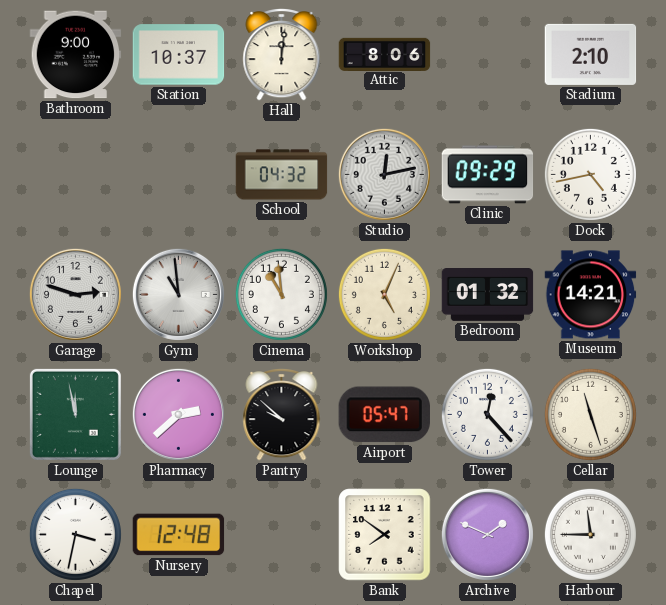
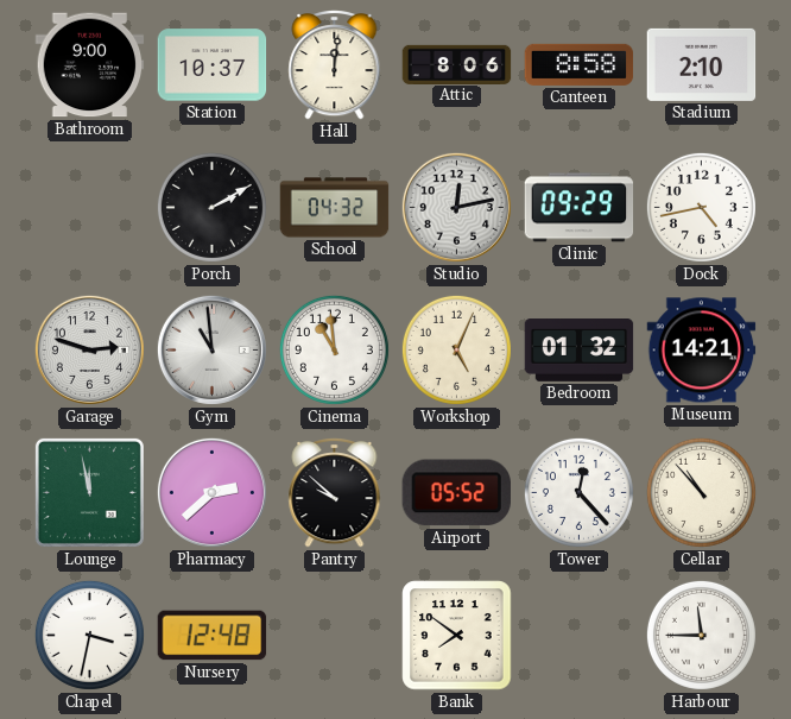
Canteen: none -> 8:58 (580, 64)
Porch: none -> 2:10 (211, 207)
Airport: 05:47 -> 05:52 (456, 493)
Cellar: 11:27 -> 10:53 (701, 492)
Archive: 1:49 -> none (487, 534)
